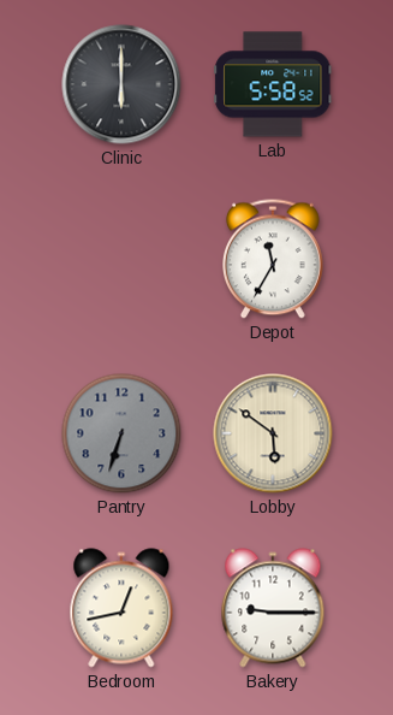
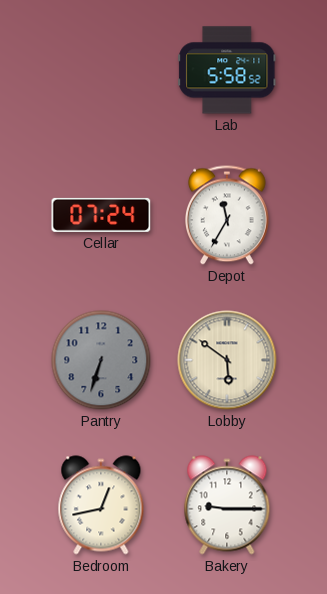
Clinic: 6:00 -> none (121, 84)
Cellar: none -> 07:24 (101, 215)
